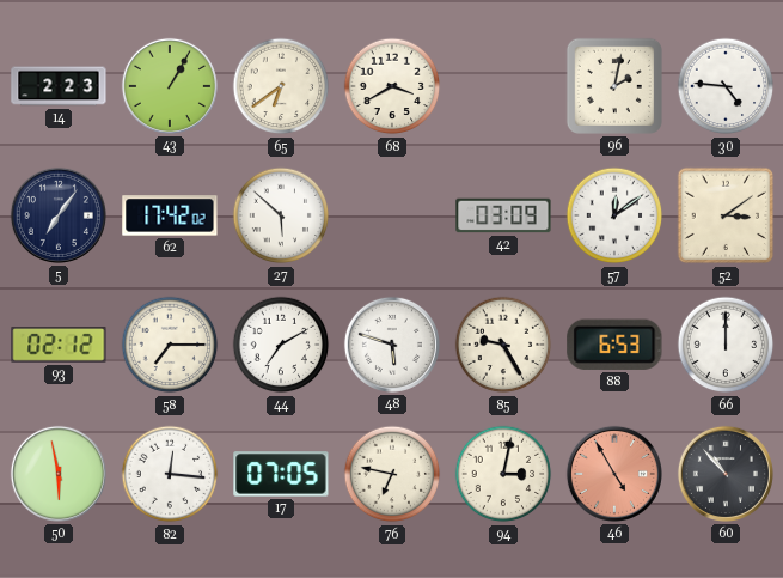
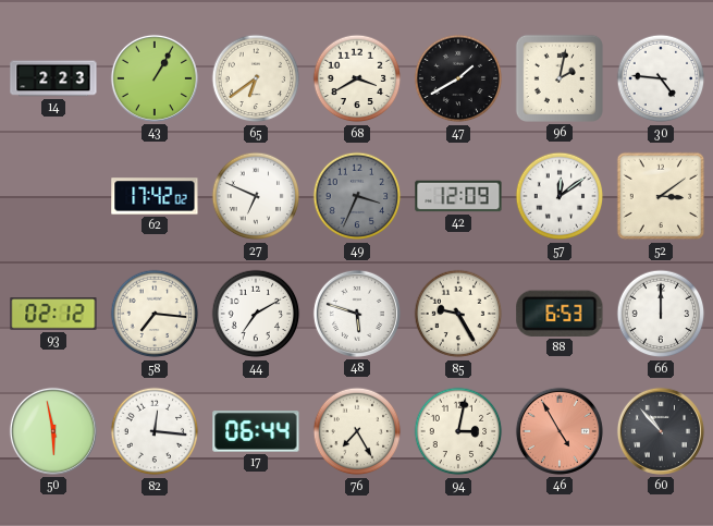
47: none -> 1:40 (458, 78)
5: 7:06 -> none (59, 215)
27: 5:52 -> 6:49 (256, 196)
49: none -> 3:34 (357, 196)
42: 03:09 -> 12:09 (458, 196)
58: 7:15 -> 7:16 (155, 314)
17: 07:05 -> 06:44 (256, 431)
76: 6:47 -> 7:25 (357, 431)
